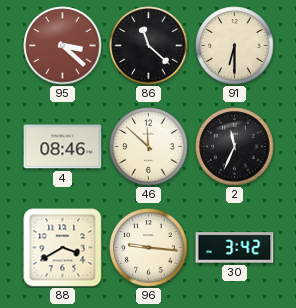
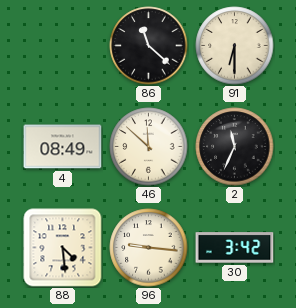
95: 3:22 -> none (63, 46)
4: 08:46 -> 08:49 (63, 147)
88: 3:40 -> 4:29 (63, 248)
